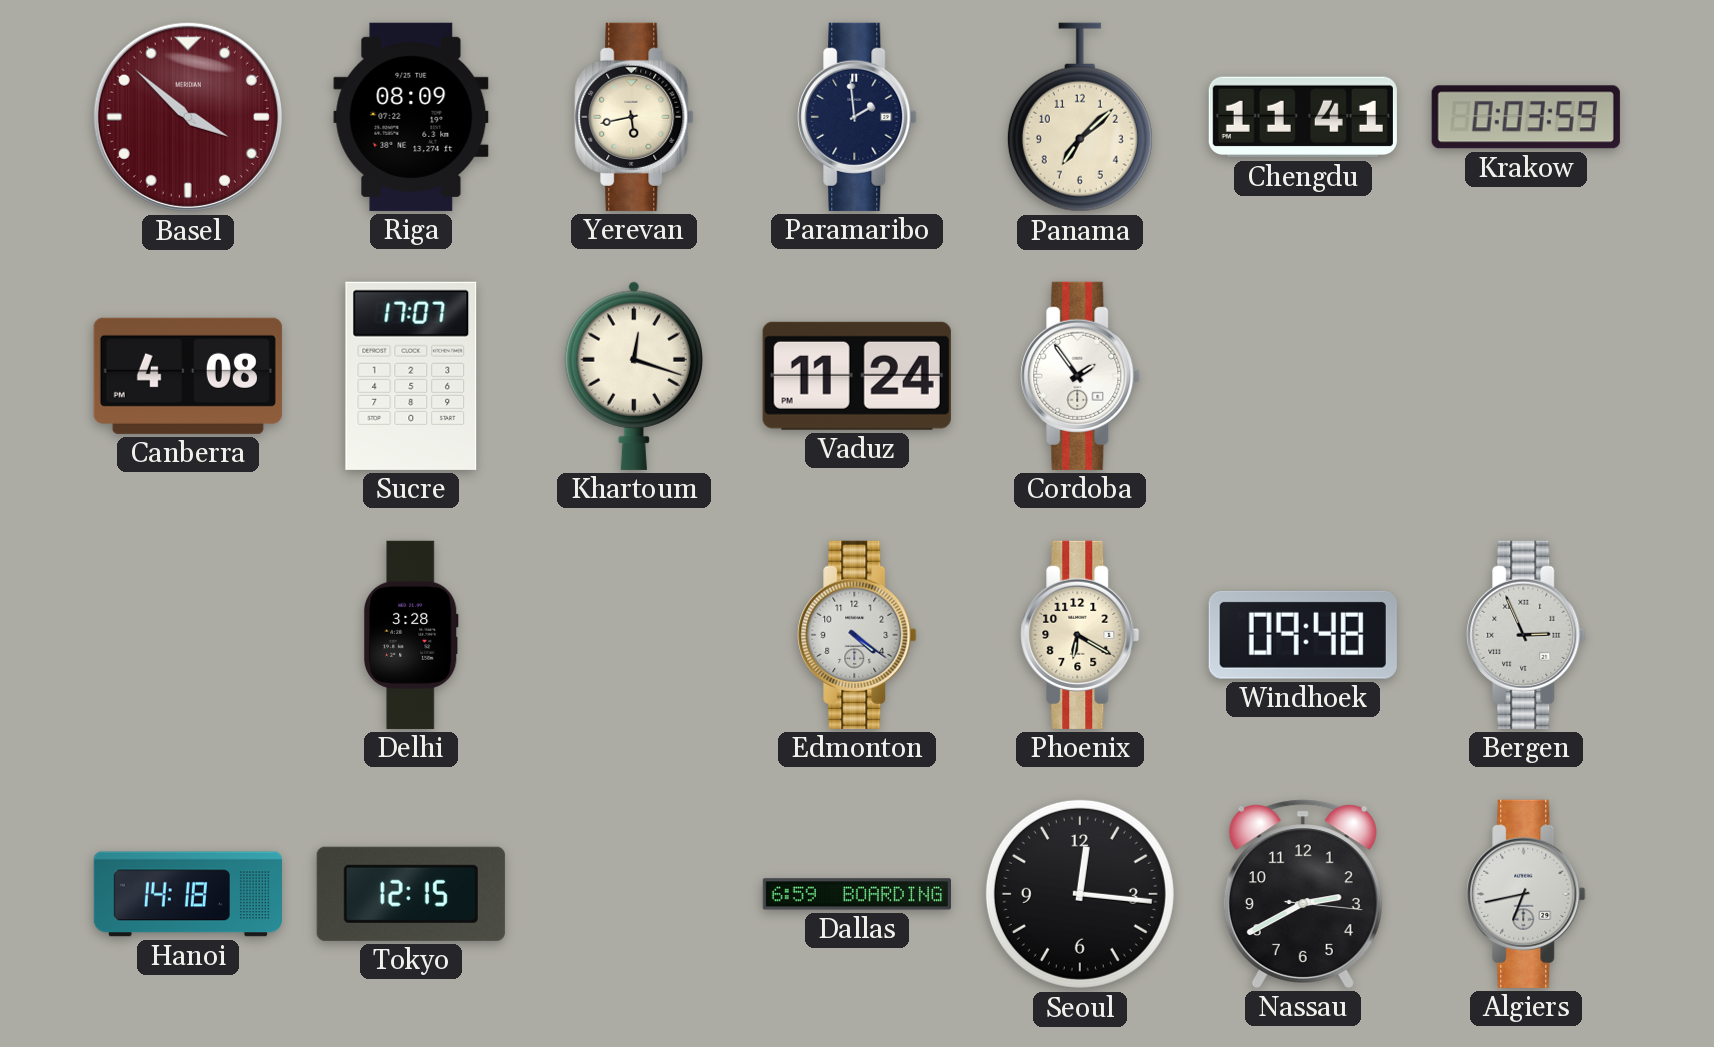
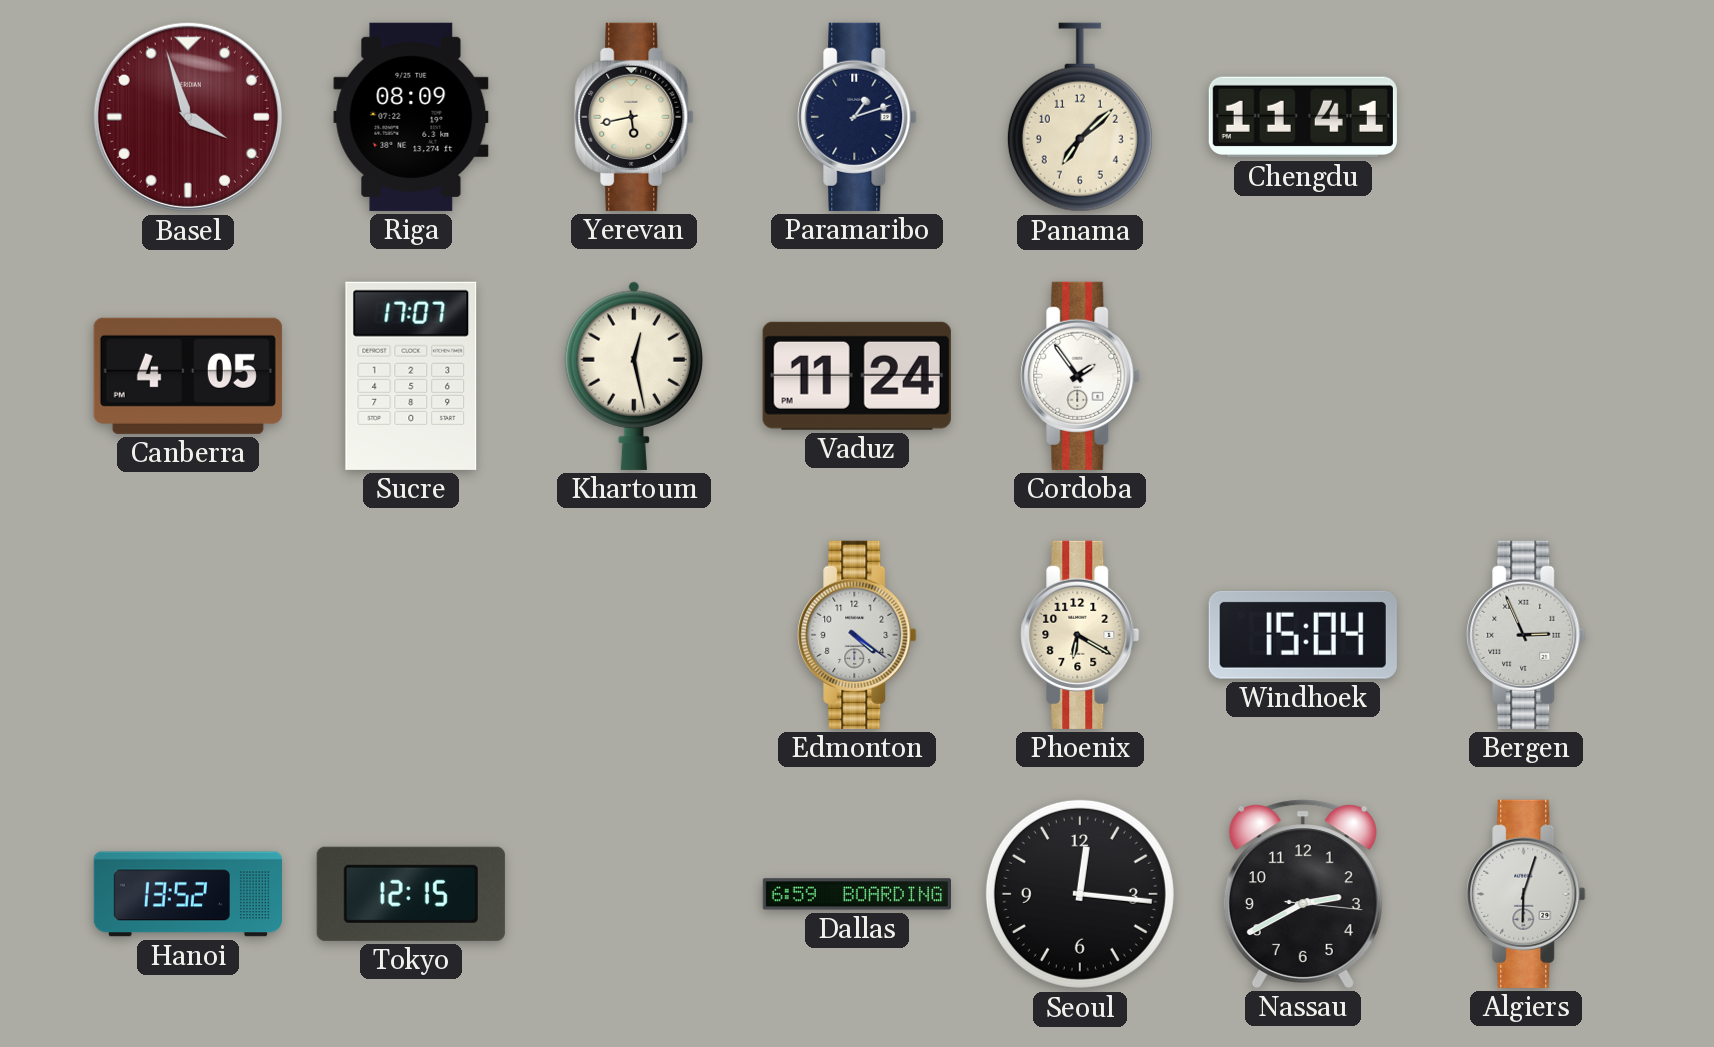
Basel: 3:52 -> 3:57 (188, 117)
Paramaribo: 1:59 -> 1:12 (857, 117)
Krakow: 0:03 -> none (1526, 117)
Canberra: 4:08 -> 4:05 (188, 376)
Khartoum: 12:18 -> 12:28 (634, 376)
Delhi: 3:28 -> none (411, 635)
Windhoek: 09:48 -> 15:04 (1303, 635)
Hanoi: 14:18 -> 13:52 (188, 894)
Algiers: 6:43 -> 6:03 (1526, 894)
